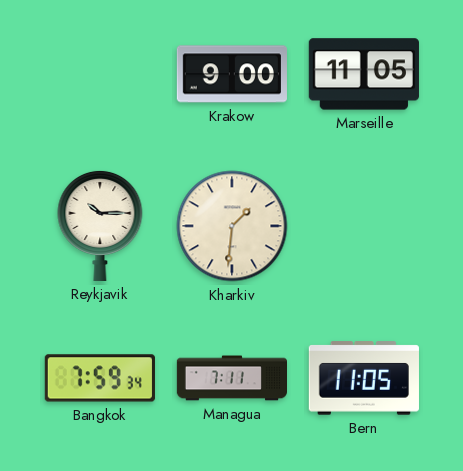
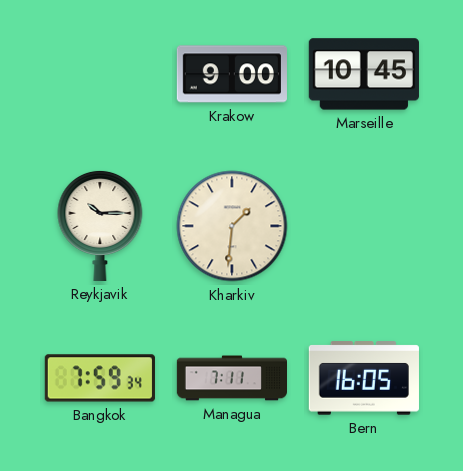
Marseille: 11:05 -> 10:45 (364, 74)
Bern: 11:05 -> 16:05 (364, 378)
